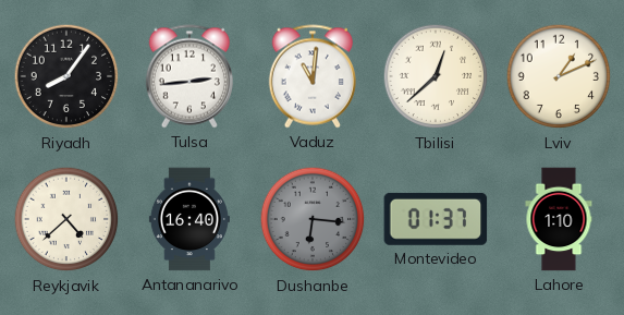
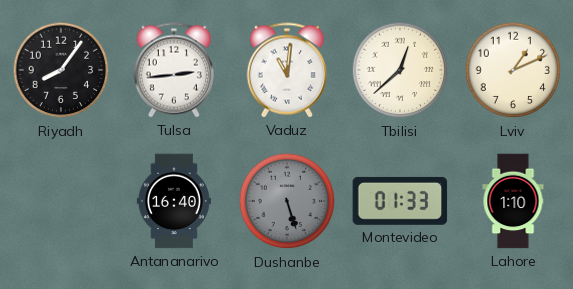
Reykjavik: 4:38 -> none (66, 219)
Dushanbe: 6:16 -> 5:27 (287, 201)
Montevideo: 01:37 -> 01:33 (400, 201)
